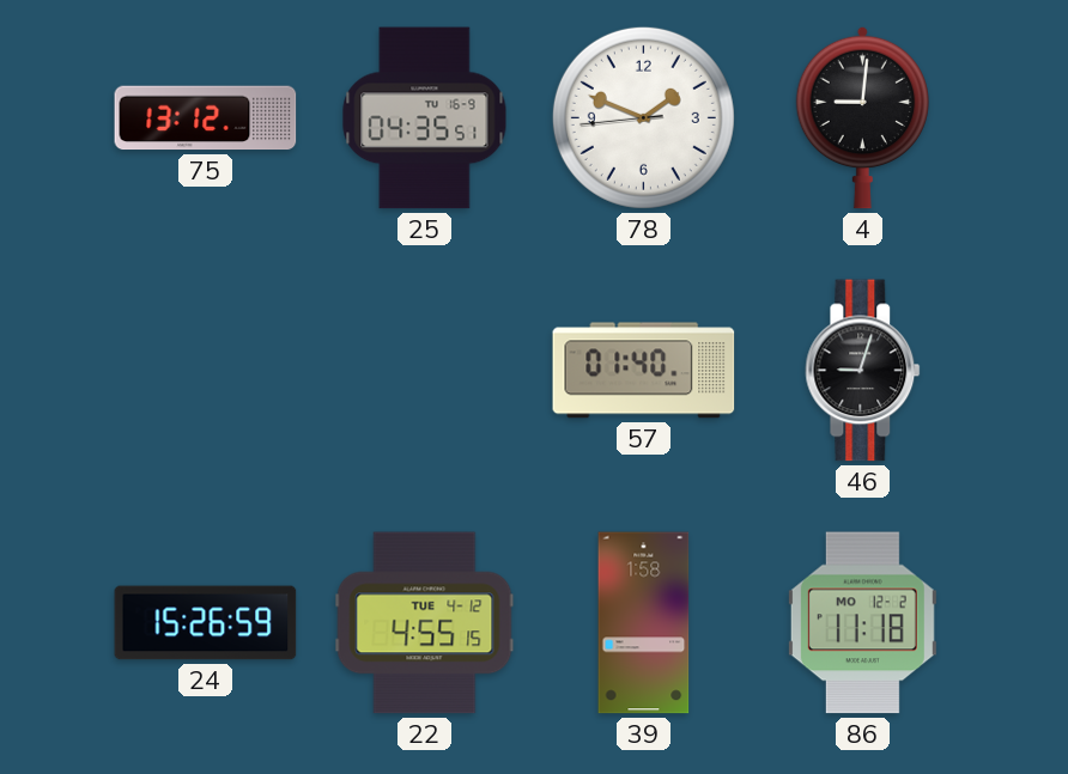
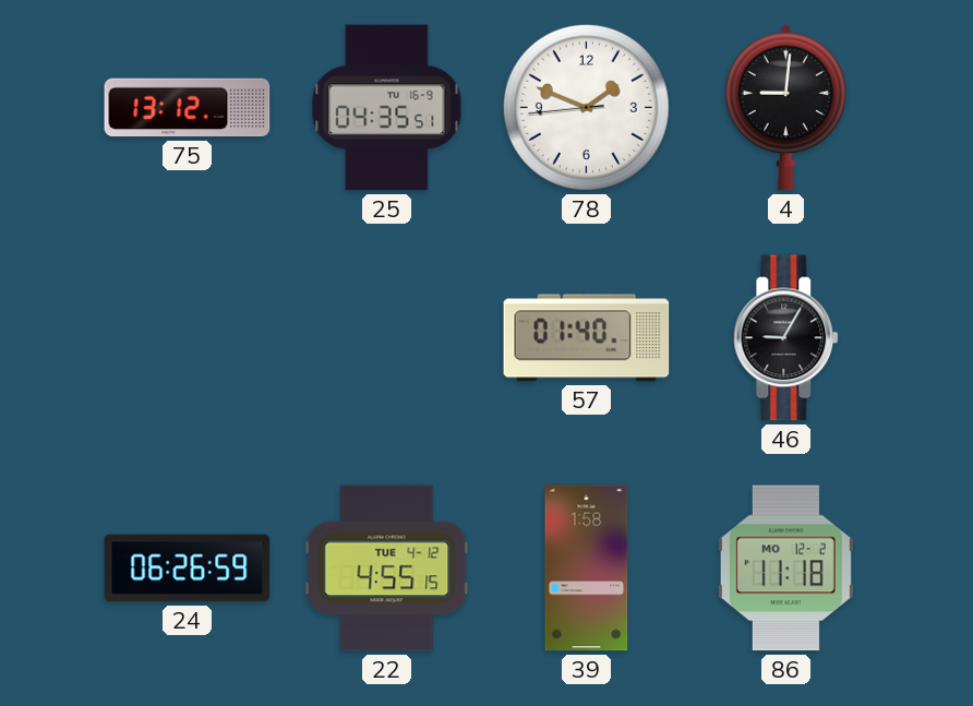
46: 9:03 -> 9:05 (786, 338)
24: 15:26 -> 06:26 (188, 569)
